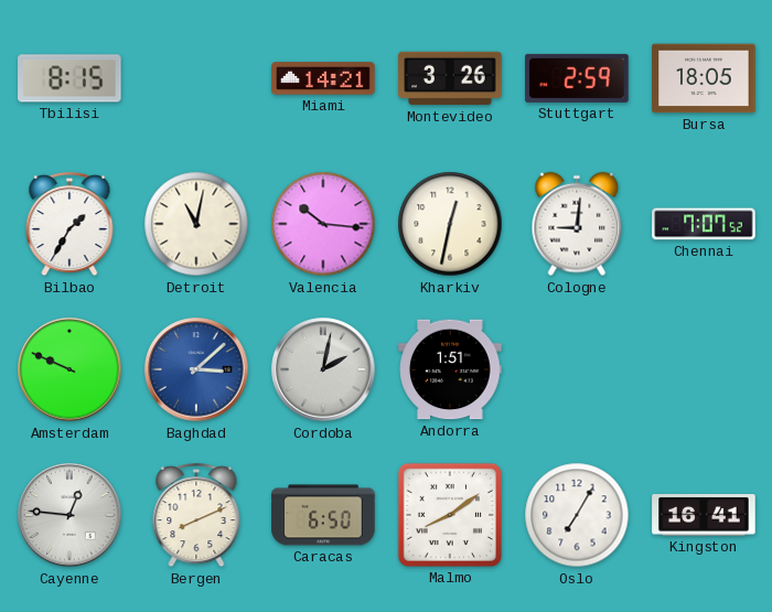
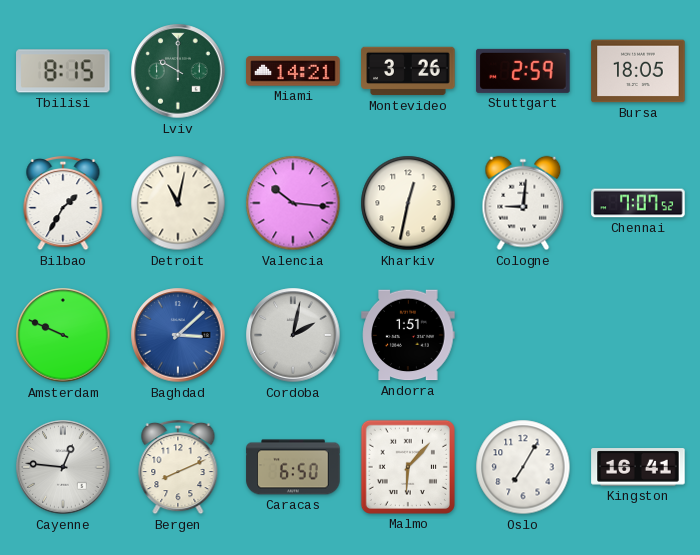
Lviv: none -> 10:00 (178, 71)
Malmo: 8:09 -> 6:07 (408, 467)
